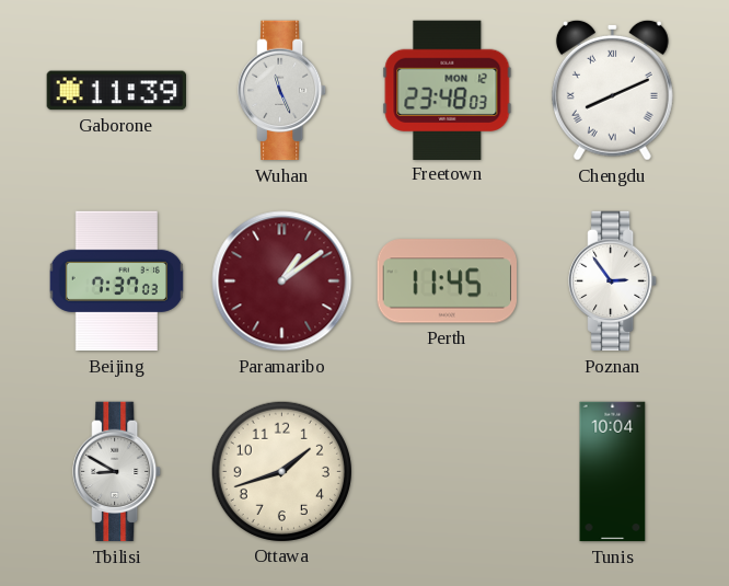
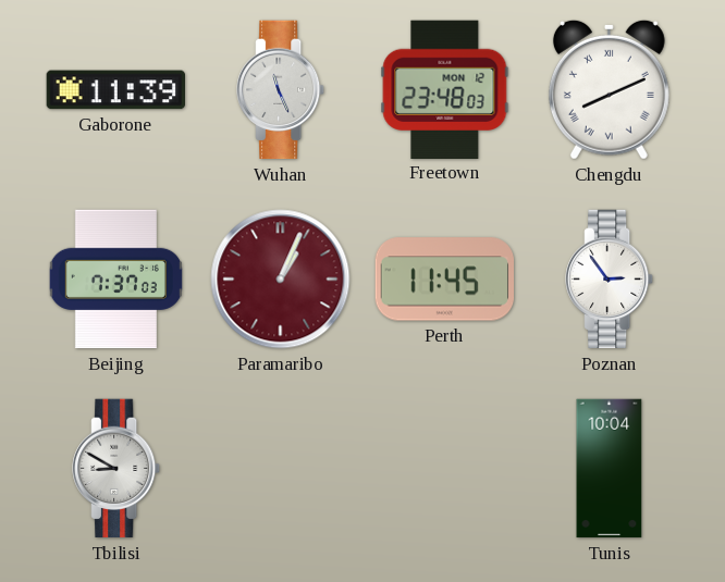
Paramaribo: 1:09 -> 1:04 (281, 280)
Ottawa: 1:42 -> none (281, 471)
